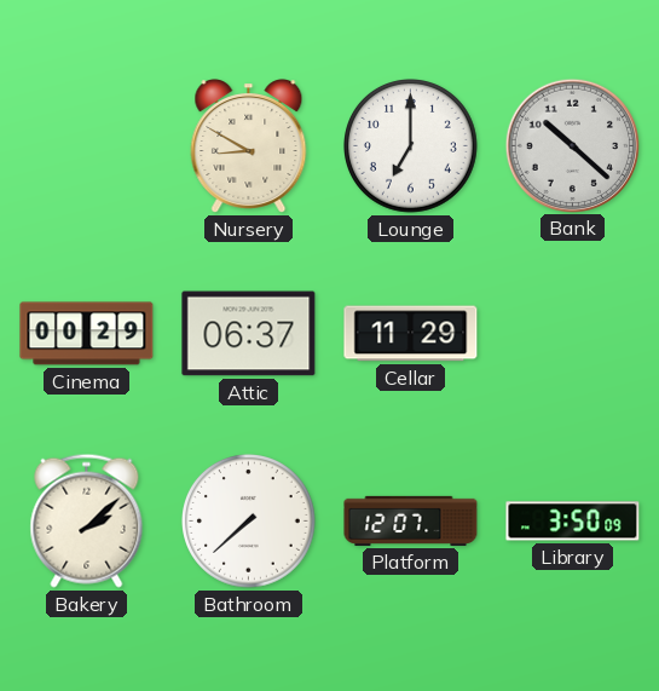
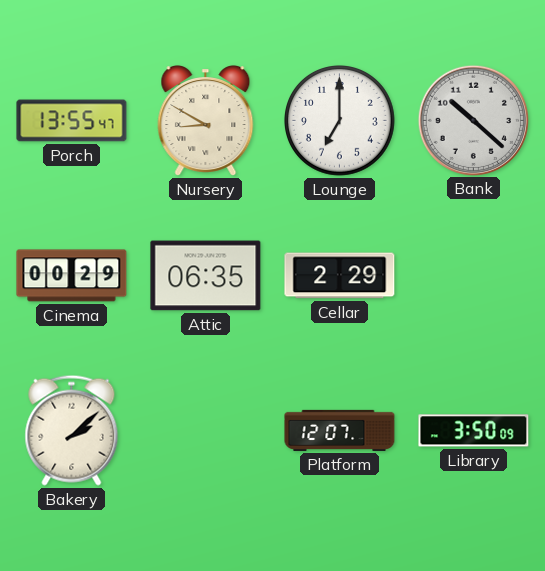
Porch: none -> 13:55 (72, 121)
Attic: 06:37 -> 06:35 (206, 276)
Cellar: 11:29 -> 2:29 (340, 276)
Bathroom: 7:38 -> none (249, 522)
